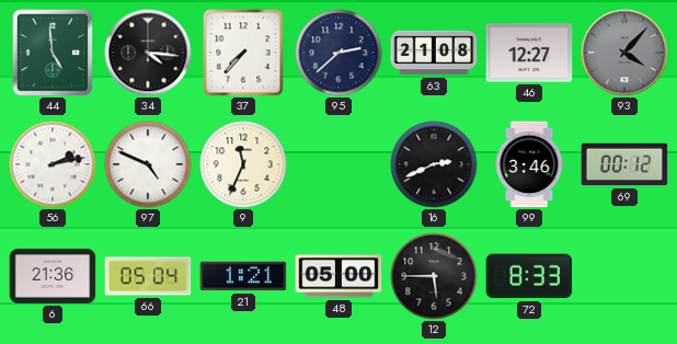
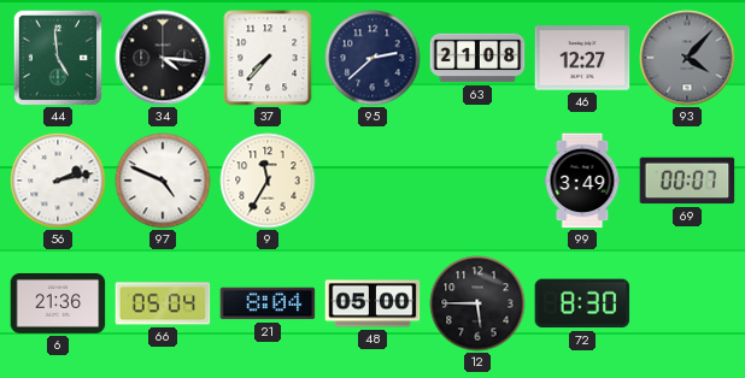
9: 11:34 -> 11:35 (268, 181)
16: 2:41 -> none (434, 164)
99: 3:46 -> 3:49 (582, 181)
69: 00:12 -> 00:07 (687, 181)
21: 1:21 -> 8:04 (268, 303)
72: 8:33 -> 8:30 (582, 303)
